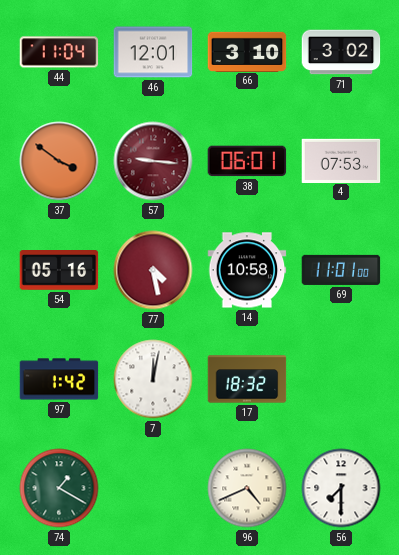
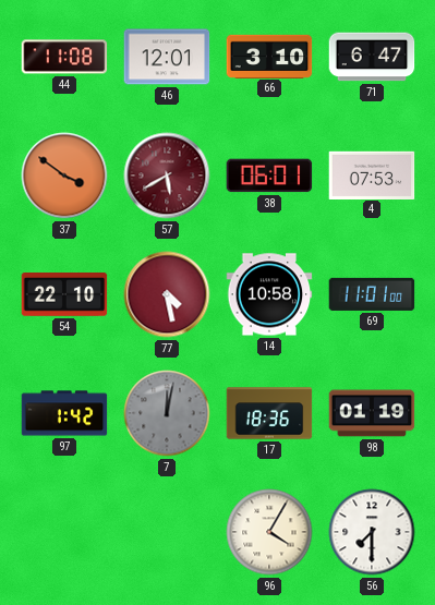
44: 11:04 -> 11:08 (64, 57)
71: 3:02 -> 6:47 (372, 57)
57: 9:16 -> 5:40 (167, 176)
54: 05:16 -> 22:10 (64, 295)
7 dial: white -> grey (167, 413)
17: 18:32 -> 18:36 (269, 413)
98: none -> 01:19 (372, 413)
74: 1:20 -> none (59, 488)
96: 4:41 -> 4:05 (269, 532)
